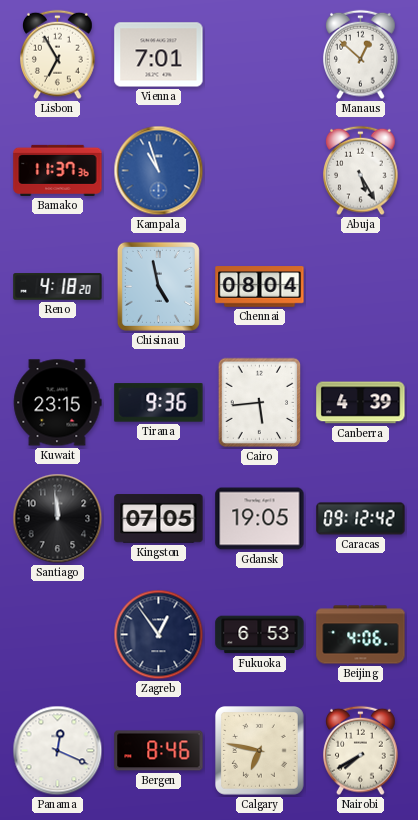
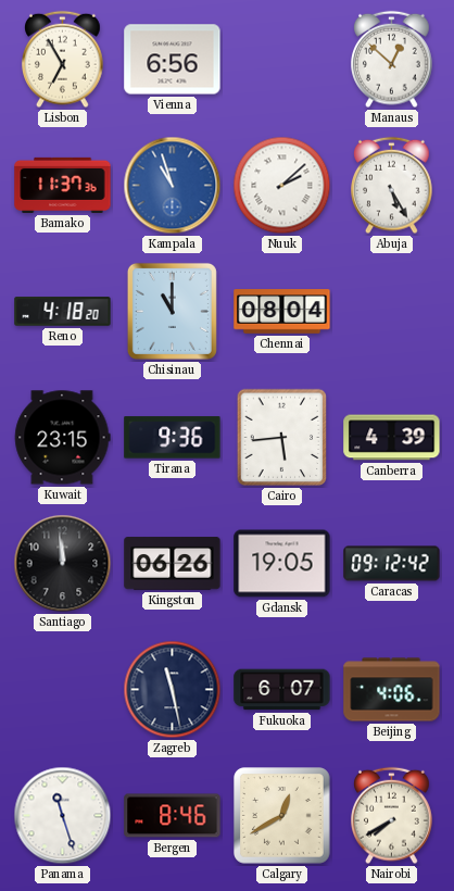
Vienna: 7:01 -> 6:56 (173, 60)
Nuuk: none -> 2:08 (282, 186)
Chisinau: 4:58 -> 11:00 (172, 311)
Kingston: 07:05 -> 06:26 (173, 564)
Zagreb: 12:54 -> 11:28 (173, 690)
Fukuoka: 6:53 -> 6:07 (282, 690)
Panama: 12:19 -> 11:27 (63, 816)
Calgary: 6:47 -> 12:40 (282, 816)
